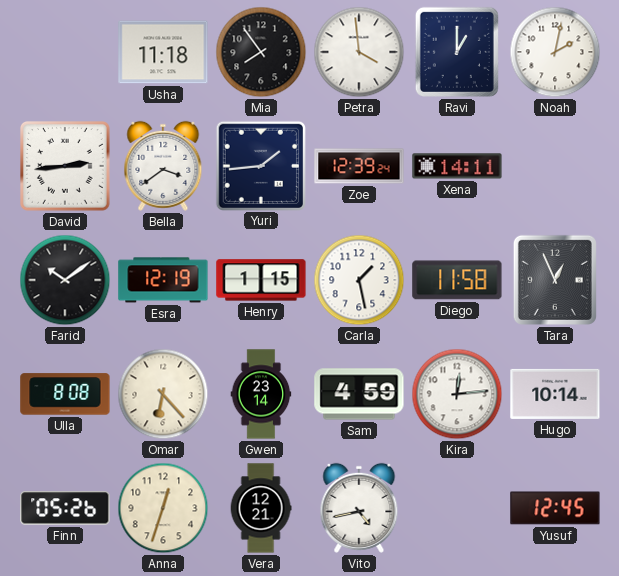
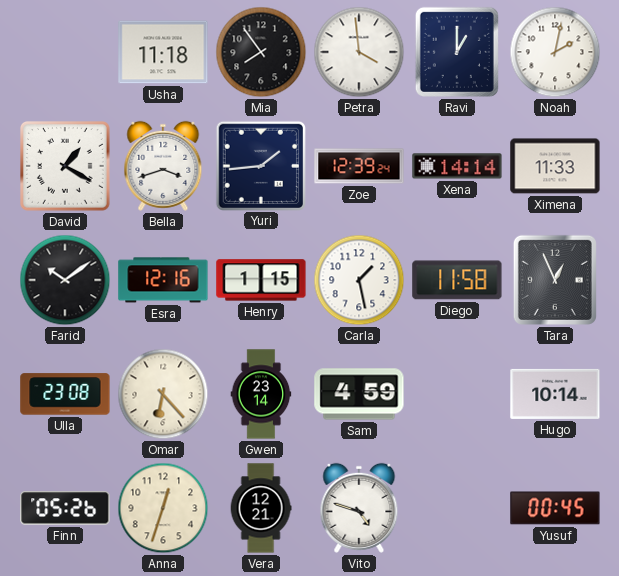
David: 2:44 -> 1:20 (66, 167)
Bella: 3:39 -> 3:42 (163, 166)
Xena: 14:11 -> 14:14 (457, 166)
Ximena: none -> 11:33 (555, 166)
Esra: 12:19 -> 12:16 (163, 280)
Ulla: 8:08 -> 23:08 (65, 394)
Kira: 12:14 -> none (457, 394)
Vito: 4:43 -> 4:48 (359, 508)
Yusuf: 12:45 -> 00:45 (555, 508)
